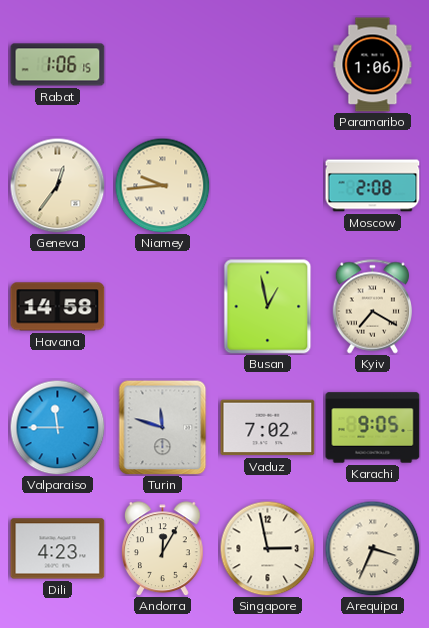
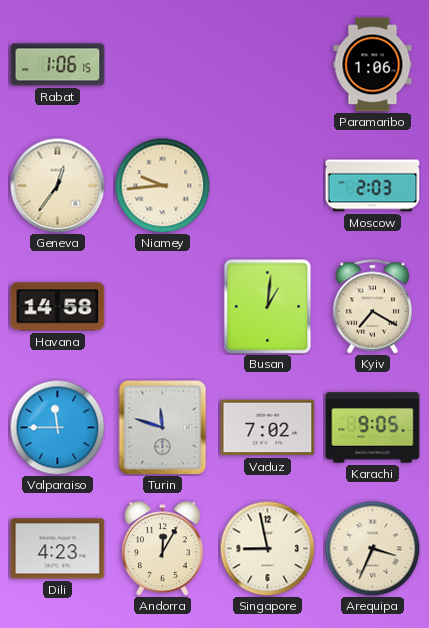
Moscow: 2:08 -> 2:03 (373, 186)
Busan: 12:58 -> 1:01 (268, 307)
Singapore: 2:58 -> 8:58 (267, 548)
